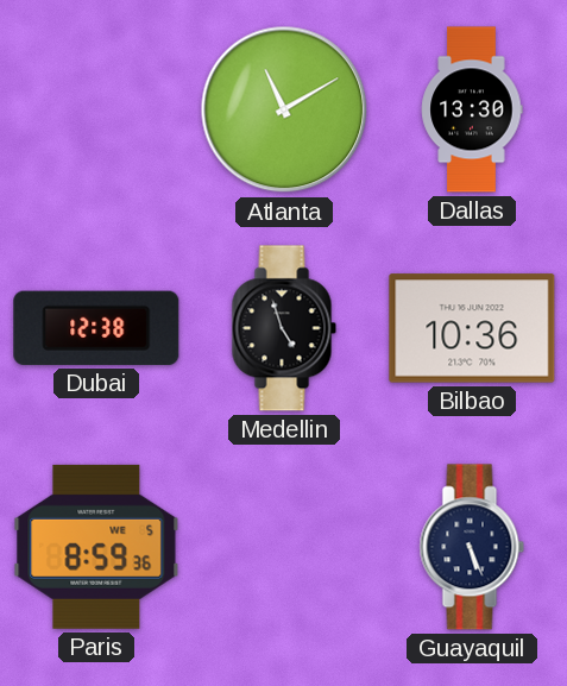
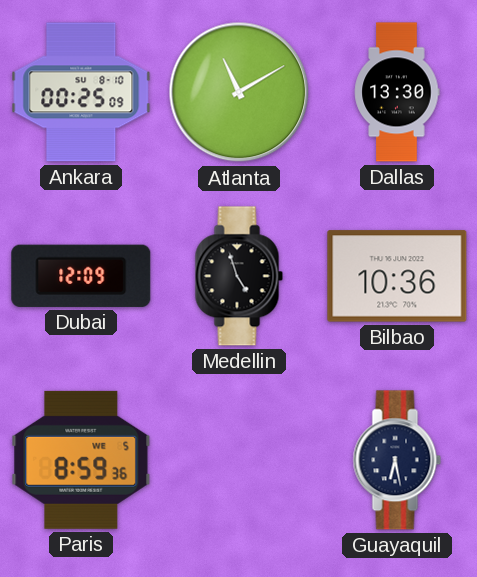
Ankara: none -> 00:25 (81, 92)
Dubai: 12:38 -> 12:09 (81, 276)
Guayaquil: 5:26 -> 6:28 (397, 460)
